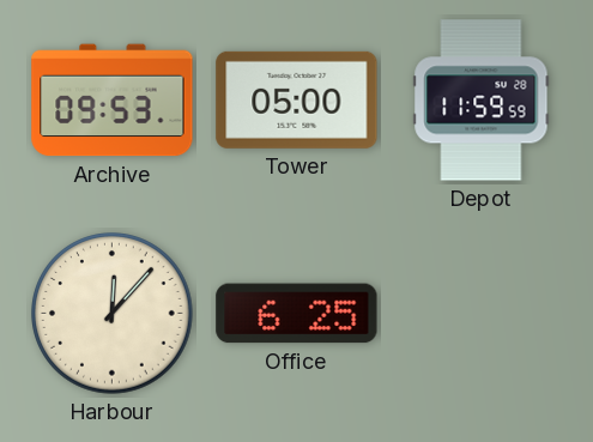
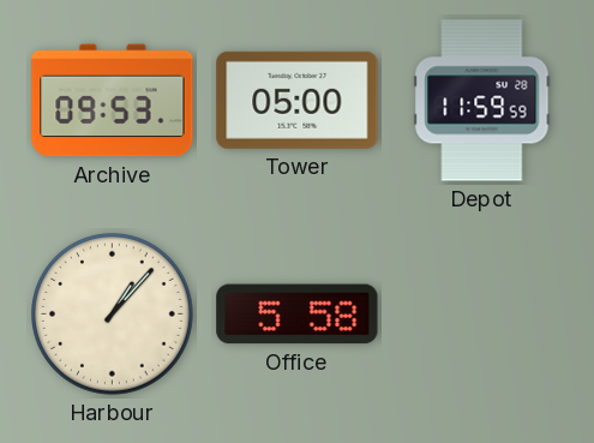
Harbour: 12:07 -> 1:07 (113, 315)
Office: 6:25 -> 5:58 (298, 315)
